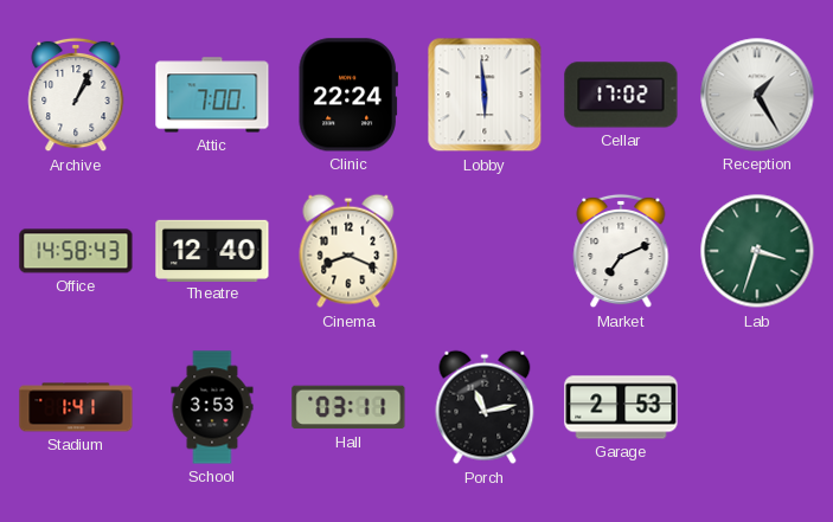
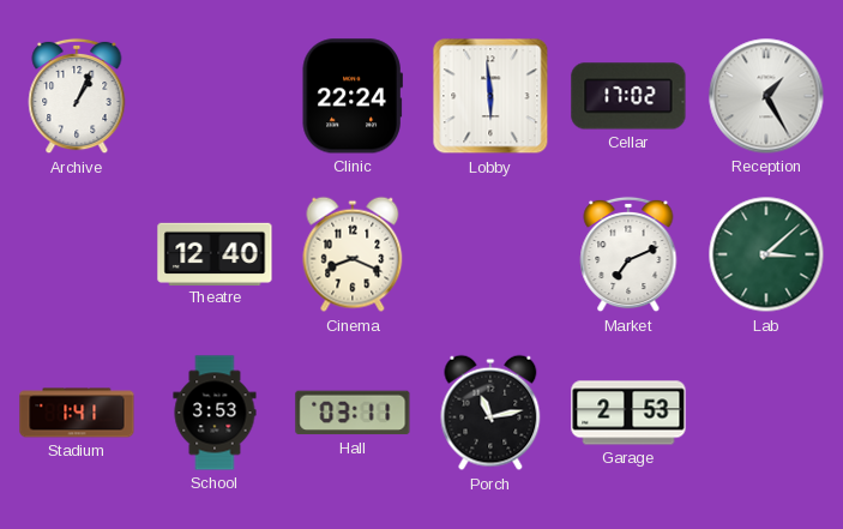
Attic: 7:00 -> none (212, 95)
Office: 14:58 -> none (76, 251)
Lab: 3:33 -> 3:08 (766, 254)
